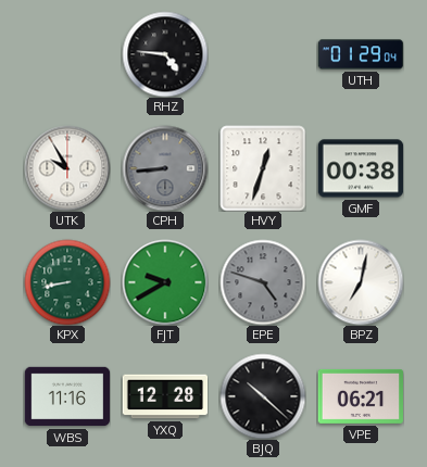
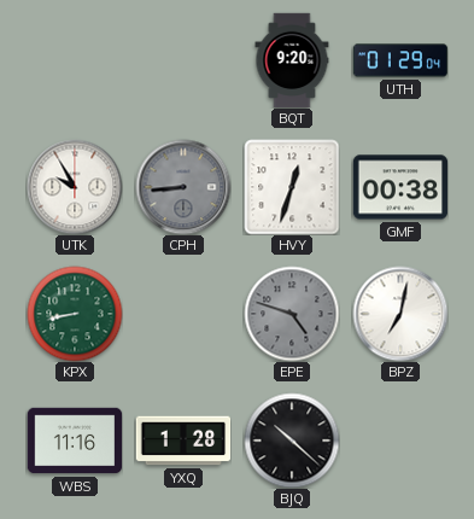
RHZ: 4:46 -> none (165, 54)
BQT: none -> 9:20 (292, 60)
FJT: 9:40 -> none (165, 282)
YXQ: 12:28 -> 1:28 (183, 441)
VPE: 06:21 -> none (360, 396)
